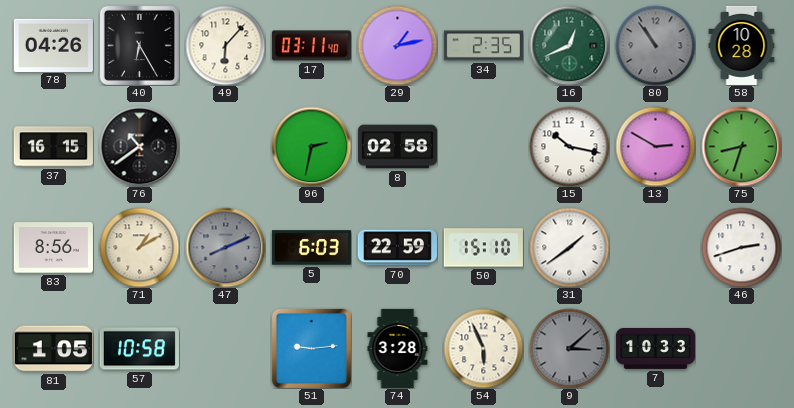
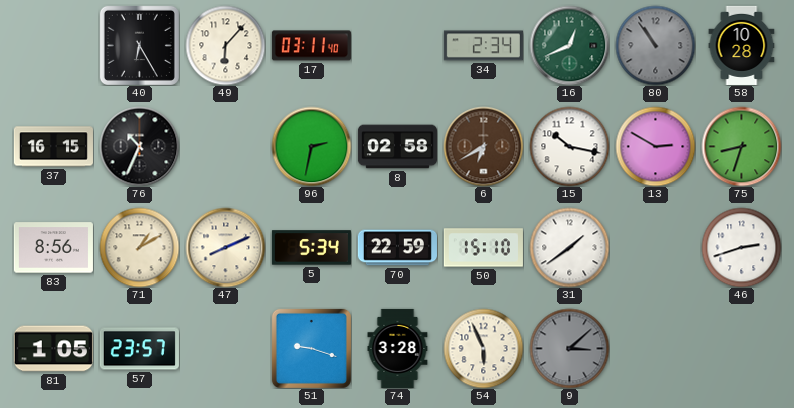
78: 04:26 -> none (53, 45)
29: 1:13 -> none (397, 45)
34: 2:35 -> 2:34 (483, 46)
76: 10:39 -> 10:34 (139, 146)
6: none -> 6:40 (483, 146)
47 dial: grey -> cream (225, 247)
5: 6:03 -> 5:34 (311, 248)
57: 10:58 -> 23:57 (139, 349)
51: 9:14 -> 9:18 (311, 348)
7: 10:33 -> none (655, 348)
